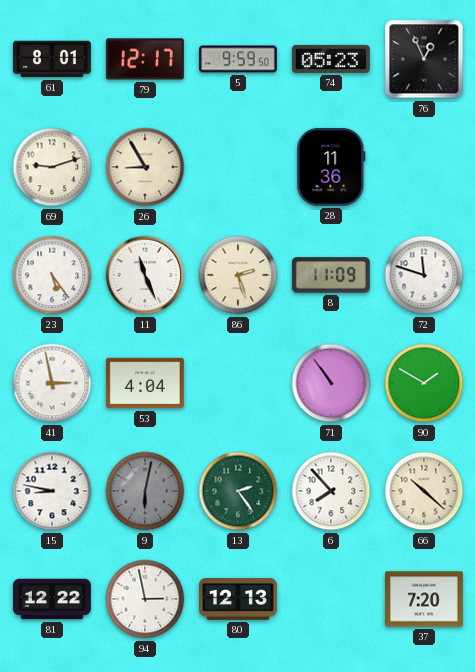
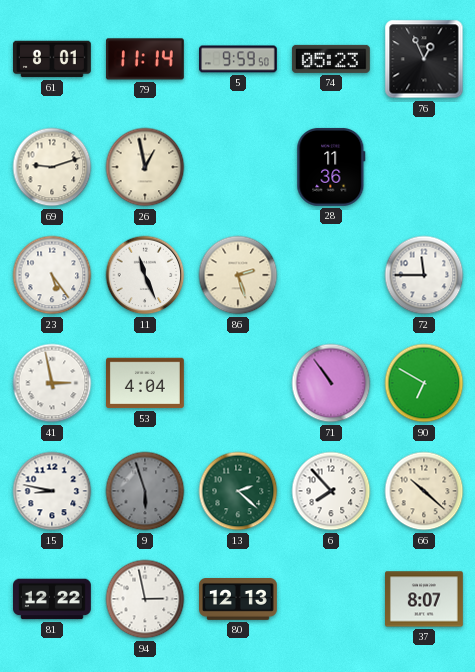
79: 12:17 -> 11:14 (145, 59)
26: 8:55 -> 12:58 (145, 167)
8: 11:09 -> none (331, 275)
72: 11:48 -> 11:45 (424, 275)
90: 1:50 -> 6:50 (424, 383)
9: 6:02 -> 5:57 (145, 491)
13: 2:24 -> 2:22 (238, 491)
37: 7:20 -> 8:07 (425, 599)
